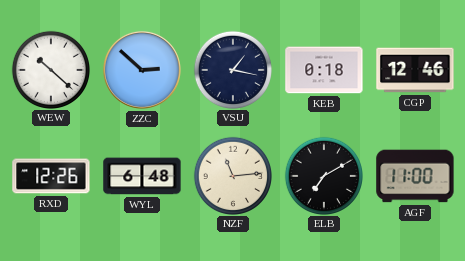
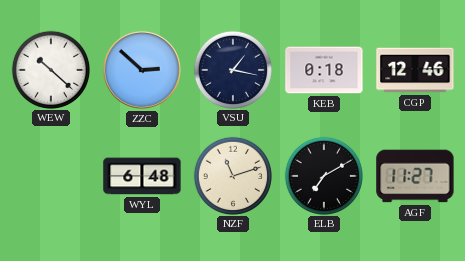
RXD: 12:26 -> none (51, 176)
NZF: 11:14 -> 11:12 (232, 175)
AGF: 11:00 -> 11:27 (415, 176)
